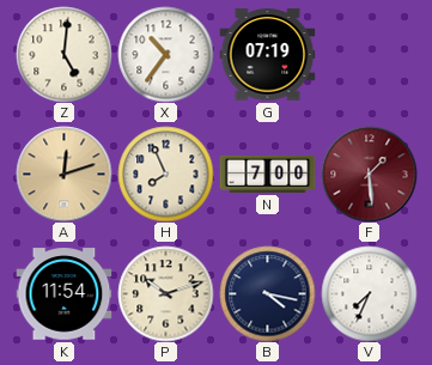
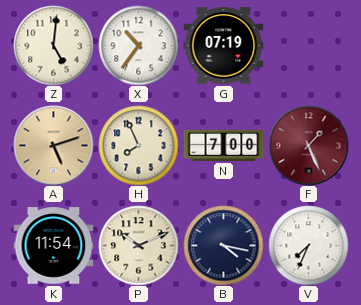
A: 12:12 -> 5:12 (53, 145)
F: 1:29 -> 1:26 (308, 145)
P: 10:12 -> 10:11 (138, 245)
